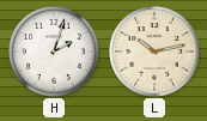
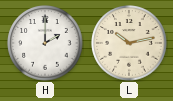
H: 2:03 -> 2:00 (45, 43)
